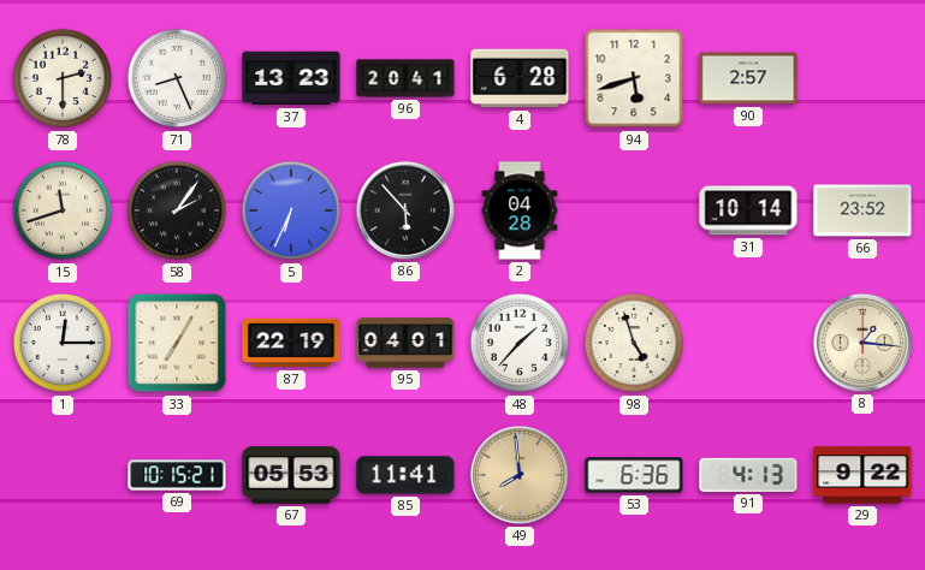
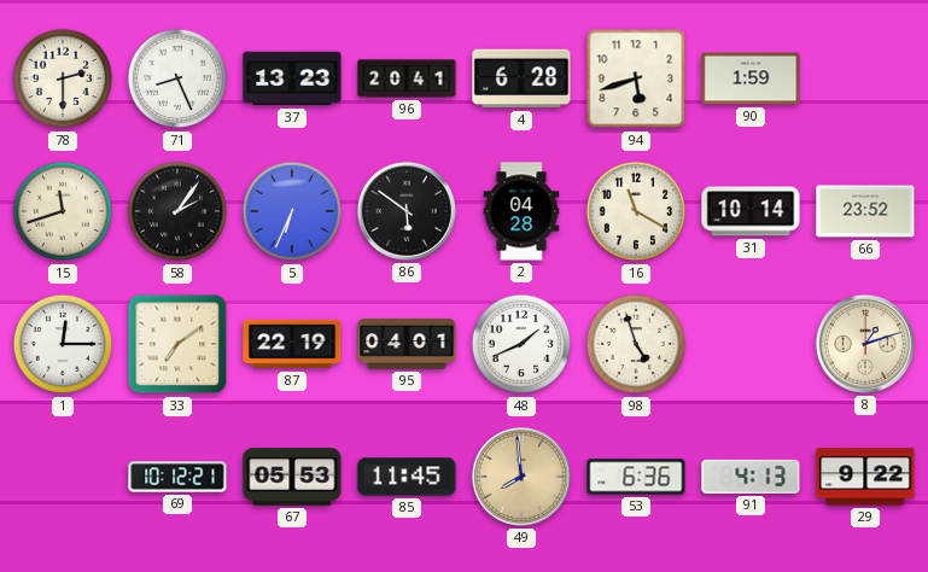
90: 2:57 -> 1:59 (751, 78)
86: 5:53 -> 5:51 (407, 211)
16: none -> 11:20 (636, 211)
33: 7:05 -> 7:09 (177, 344)
48: 1:37 -> 1:41 (521, 344)
8: 1:16 -> 1:12 (865, 344)
69: 10:15 -> 10:12 (177, 477)
85: 11:41 -> 11:45 (407, 477)
